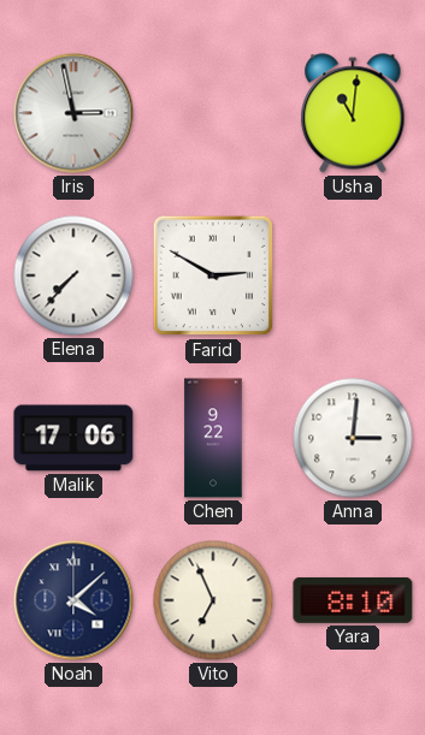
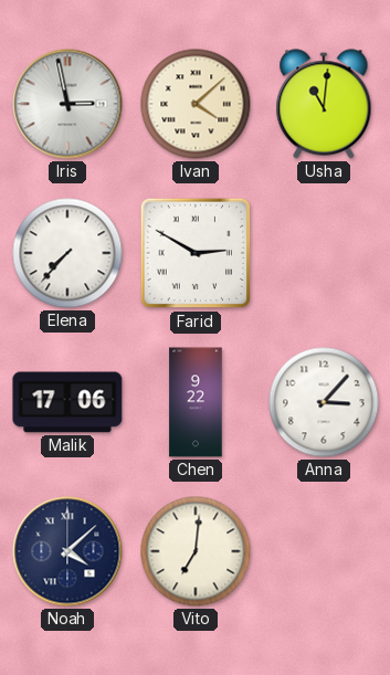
Ivan: none -> 4:08 (196, 104)
Anna: 3:01 -> 3:07 (324, 402)
Vito: 6:56 -> 7:01 (196, 551)
Yara: 8:10 -> none (353, 600)
